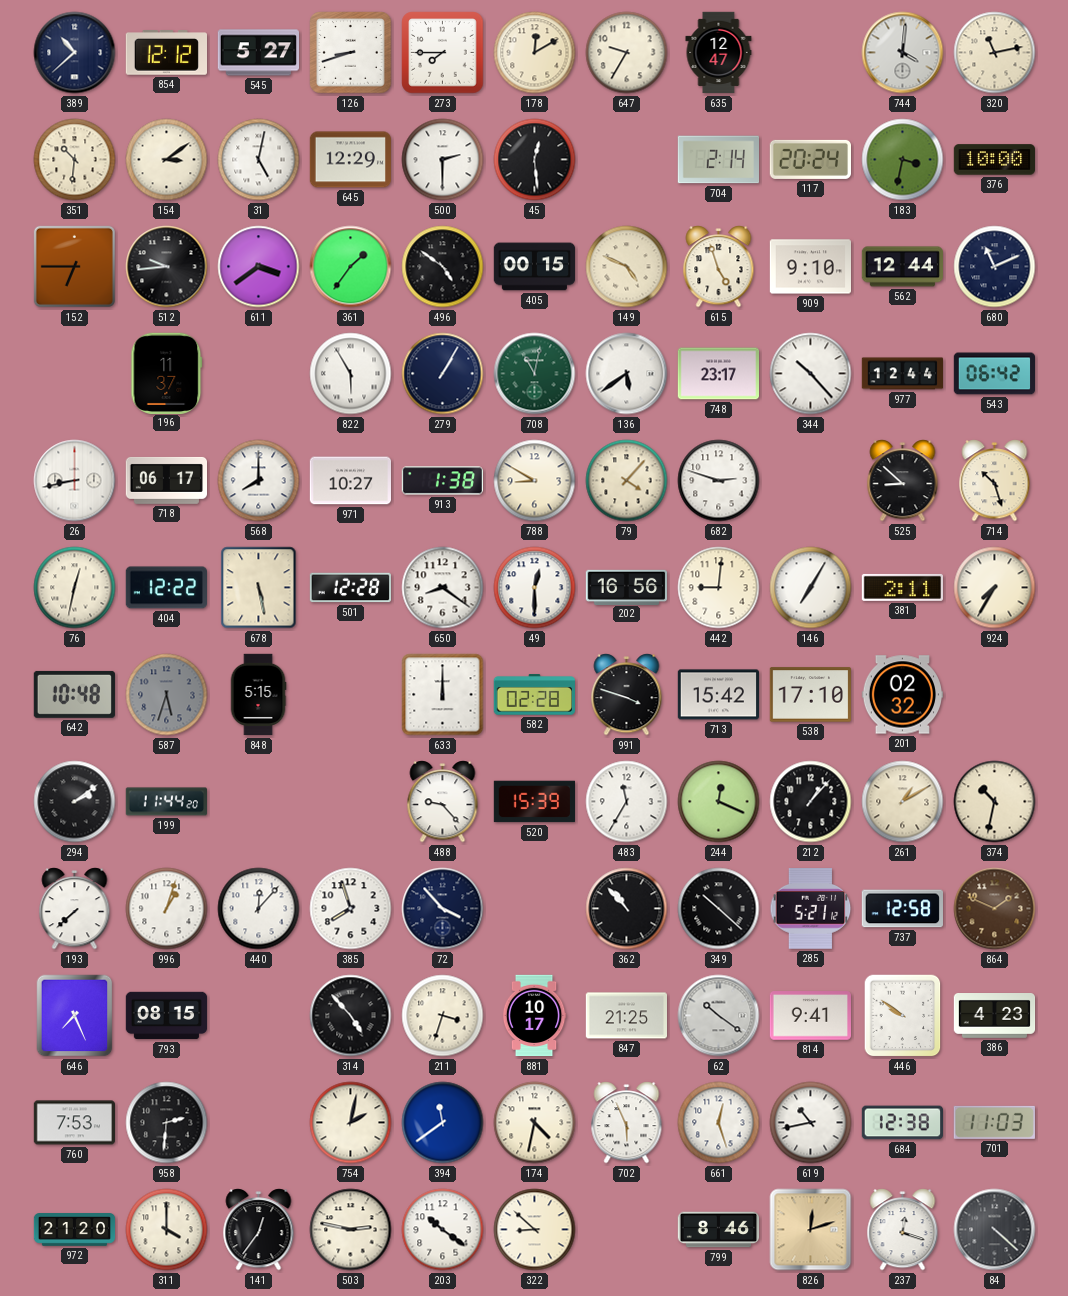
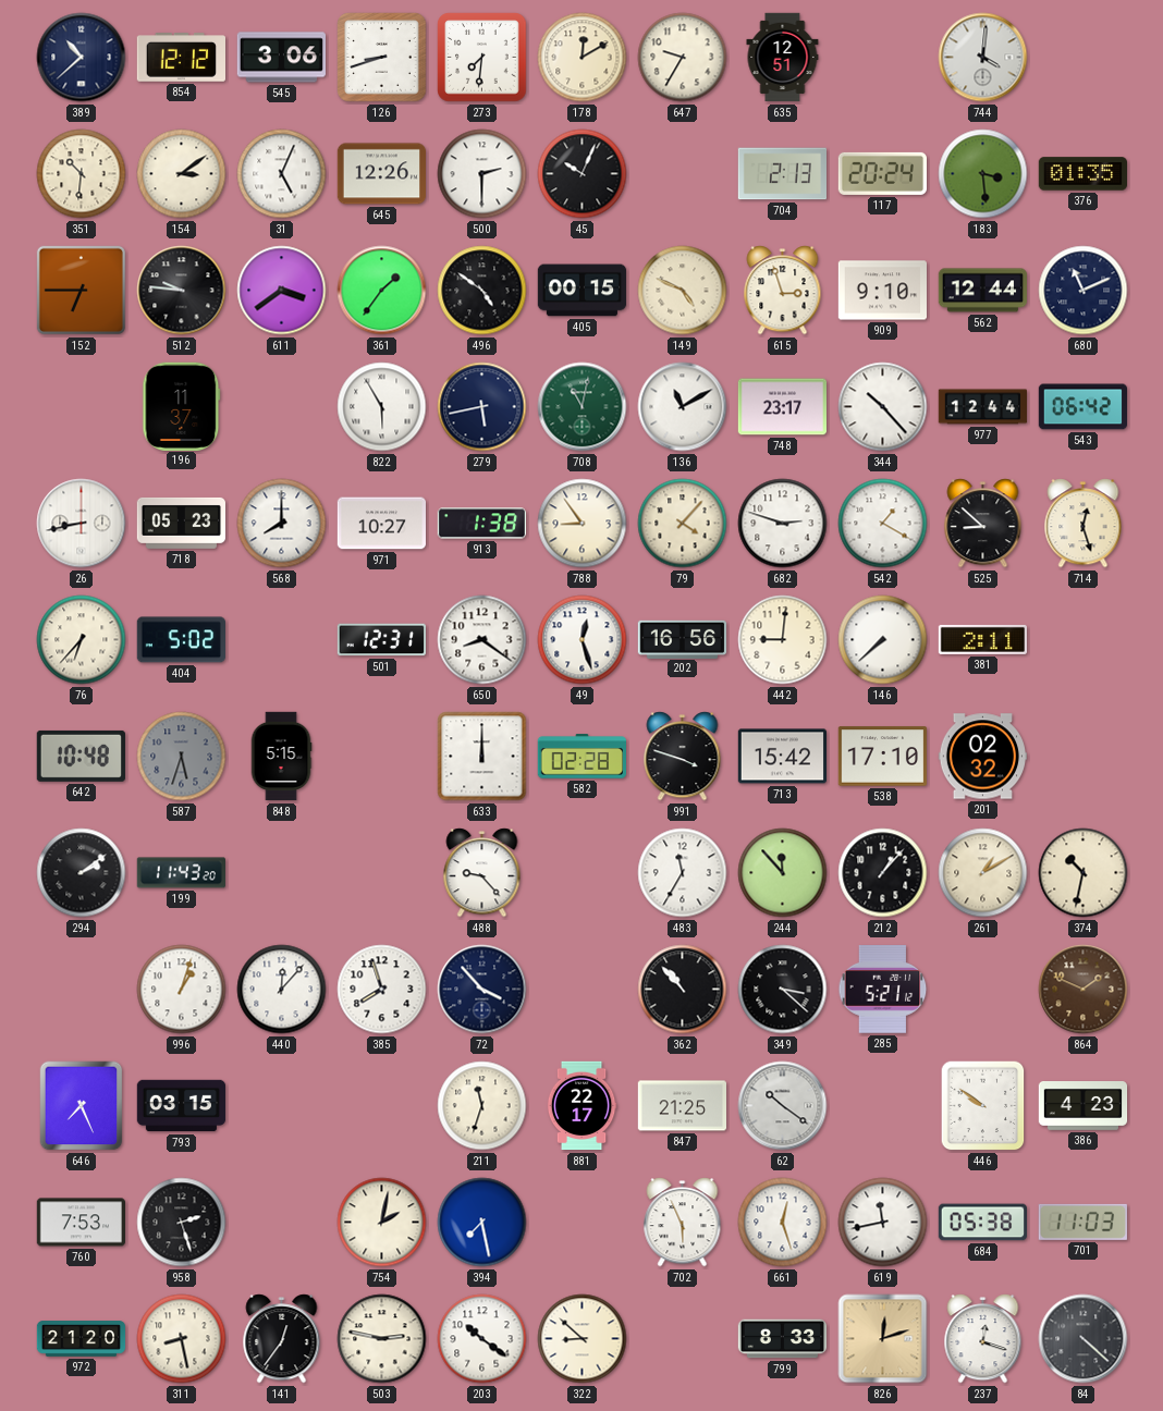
545: 5:27 -> 3:06 (281, 58)
273: 7:45 -> 7:31 (482, 58)
635: 12:47 -> 12:51 (783, 58)
320: 11:13 -> none (995, 53)
31: 5:02 -> 5:04 (282, 174)
645: 12:29 -> 12:26 (381, 174)
45: 12:29 -> 10:04 (583, 174)
704: 2:14 -> 2:13 (782, 174)
183: 3:32 -> 3:29 (983, 174)
376: 10:00 -> 01:35 (1084, 174)
512: 9:44 -> 9:46 (182, 291)
615: 4:57 -> 2:57 (783, 291)
279: 1:05 -> 5:43 (482, 407)
136: 5:39 -> 11:10 (683, 407)
718: 06:17 -> 05:23 (181, 523)
788: 8:50 -> 8:54 (583, 524)
542: none -> 1:20 (883, 524)
714: 10:27 -> 12:27 (1084, 524)
76: 12:32 -> 6:37 (82, 640)
404: 12:22 -> 5:02 (181, 640)
678: 5:28 -> none (259, 588)
501: 12:28 -> 12:31 (382, 640)
49: 12:30 -> 12:27 (583, 640)
146: 7:05 -> 7:38 (883, 640)
924: 7:35 -> none (995, 588)
199: 11:44 -> 11:43 (181, 873)
520: 15:39 -> none (534, 802)
244: 12:19 -> 11:53 (783, 873)
193: 7:38 -> none (75, 909)
349: 10:22 -> 3:22 (783, 990)
737: 12:58 -> none (902, 909)
793: 08:15 -> 03:15 (182, 1106)
314: 4:53 -> none (351, 1016)
211: 3:33 -> 11:33 (482, 1106)
881: 10:17 -> 22:17 (581, 1106)
814: 9:41 -> none (810, 1016)
958: 2:31 -> 2:27 (182, 1223)
394: 11:39 -> 7:28 (482, 1223)
174: 4:32 -> none (535, 1123)
619: 10:43 -> 11:43 (883, 1223)
684: 12:38 -> 05:38 (982, 1223)
311: 4:00 -> 8:28 (182, 1339)
799: 8:46 -> 8:33 (783, 1339)
